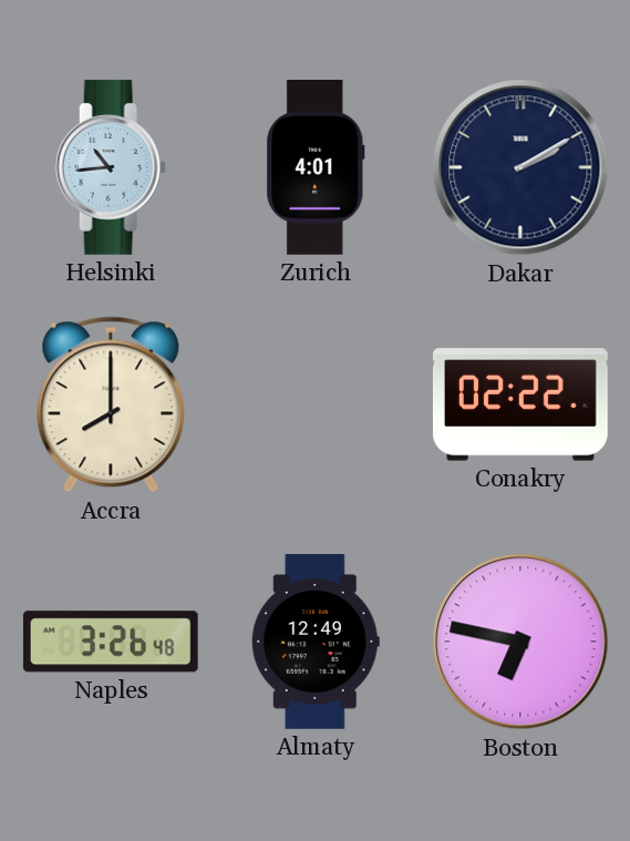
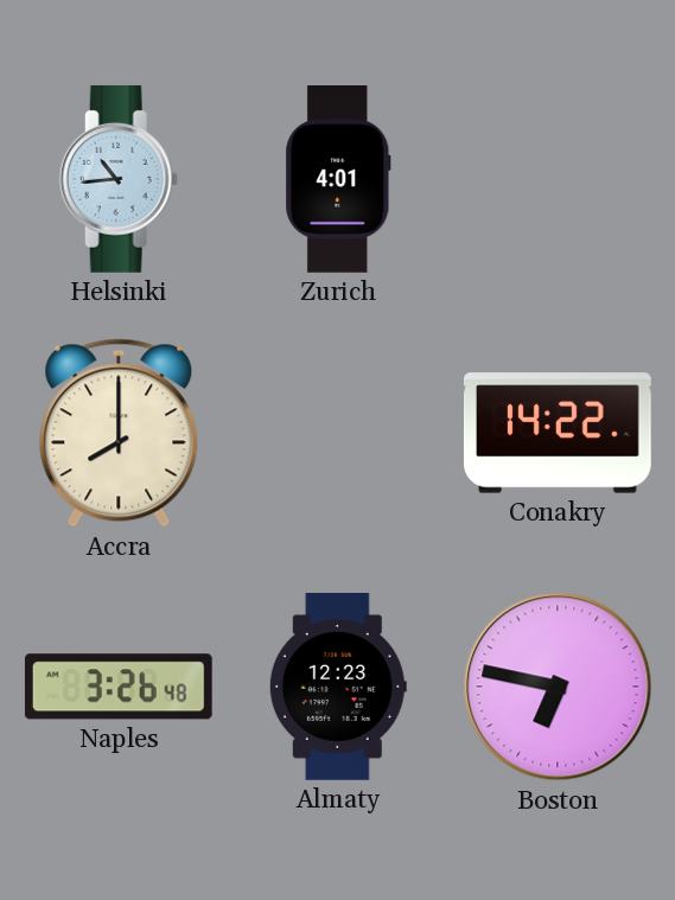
Dakar: 2:10 -> none (520, 167)
Conakry: 02:22 -> 14:22 (558, 433)
Almaty: 12:49 -> 12:23 (338, 688)
